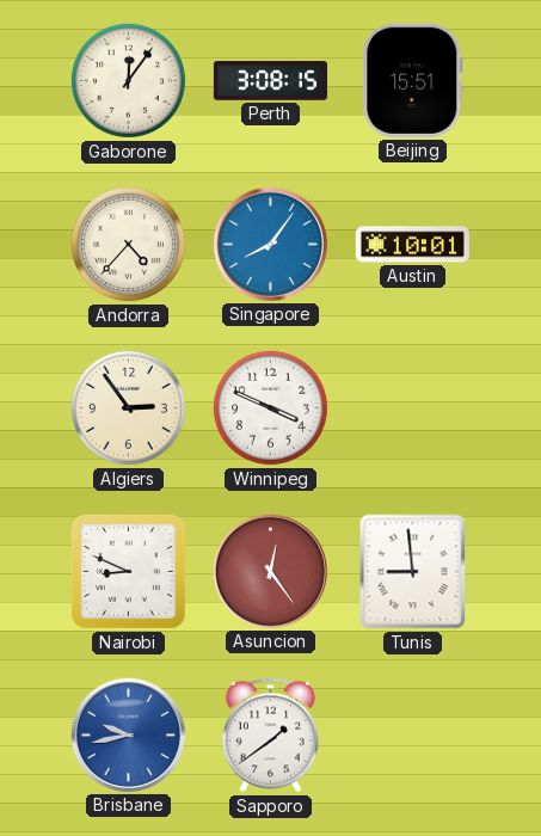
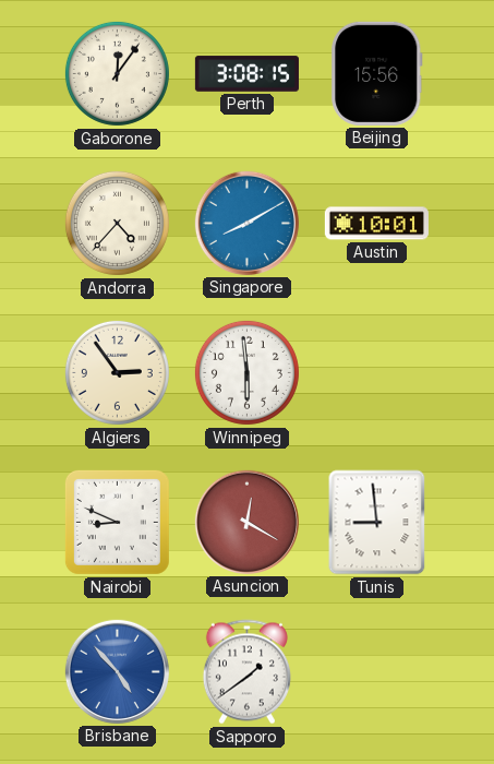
Beijing: 15:51 -> 15:56 (377, 73)
Singapore: 8:06 -> 8:10 (246, 223)
Winnipeg: 3:49 -> 5:59 (246, 372)
Asuncion: 12:24 -> 12:20 (246, 522)
Brisbane: 9:43 -> 4:53 (117, 671)
